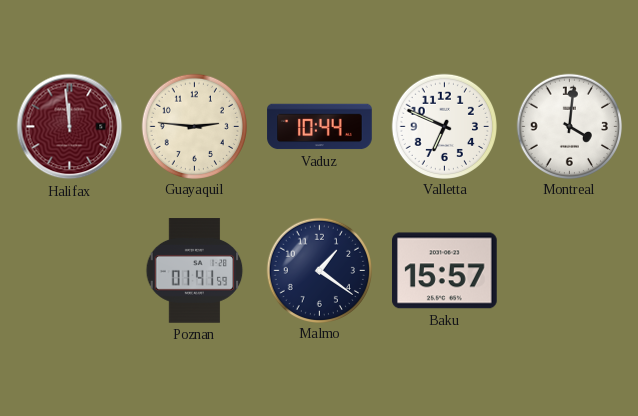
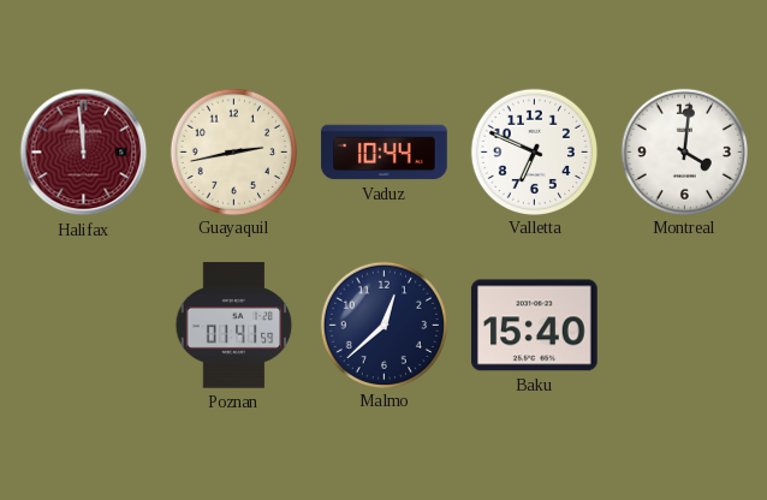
Guayaquil: 2:46 -> 2:43 (233, 151)
Malmo: 1:21 -> 12:38 (383, 325)
Baku: 15:57 -> 15:40 (535, 326)
